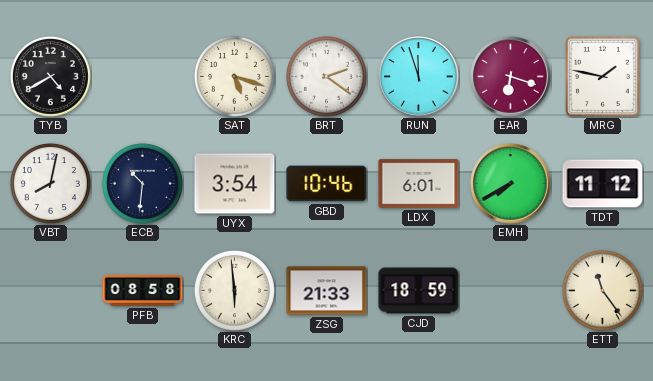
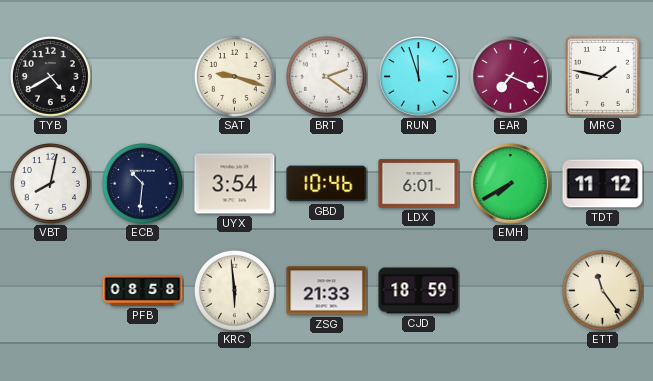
SAT: 5:18 -> 9:18 (234, 76)
EAR: 6:18 -> 7:19 (511, 77)
